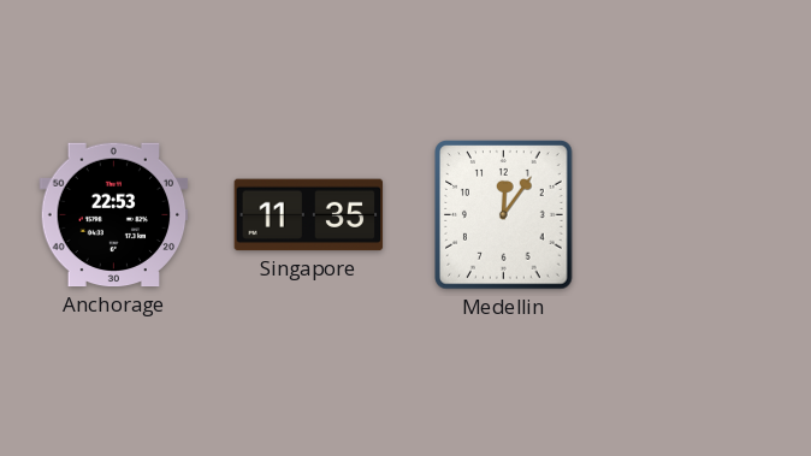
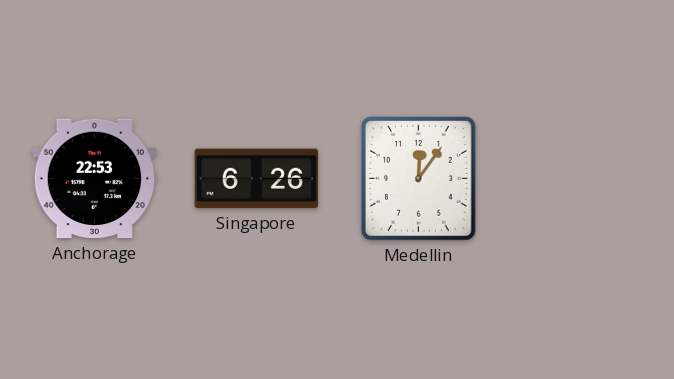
Singapore: 11:35 -> 6:26 (257, 179)
